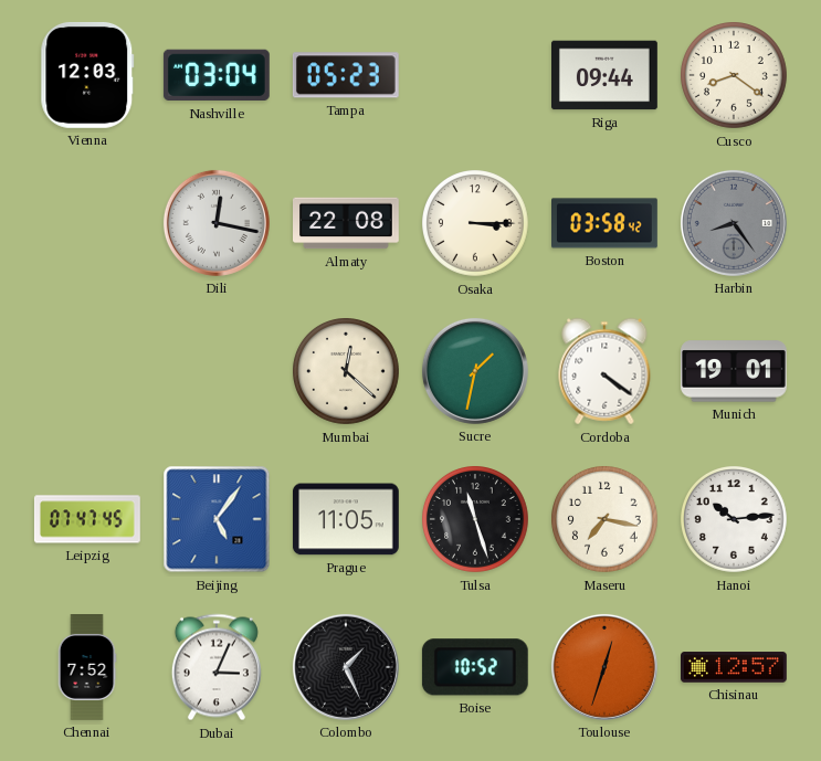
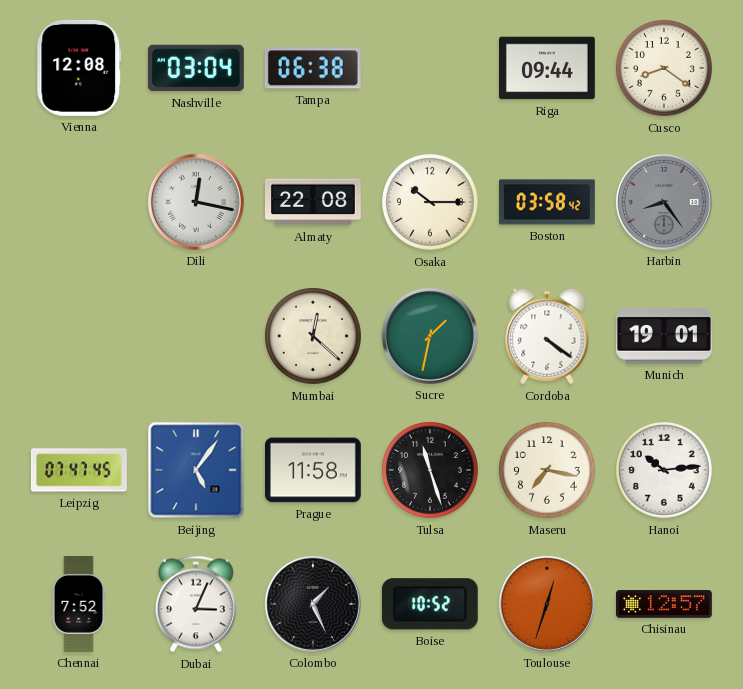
Vienna: 12:03 -> 12:08 (79, 68)
Tampa: 05:23 -> 06:38 (313, 68)
Osaka: 3:15 -> 10:15 (431, 203)
Prague: 11:05 -> 11:58 (313, 470)
